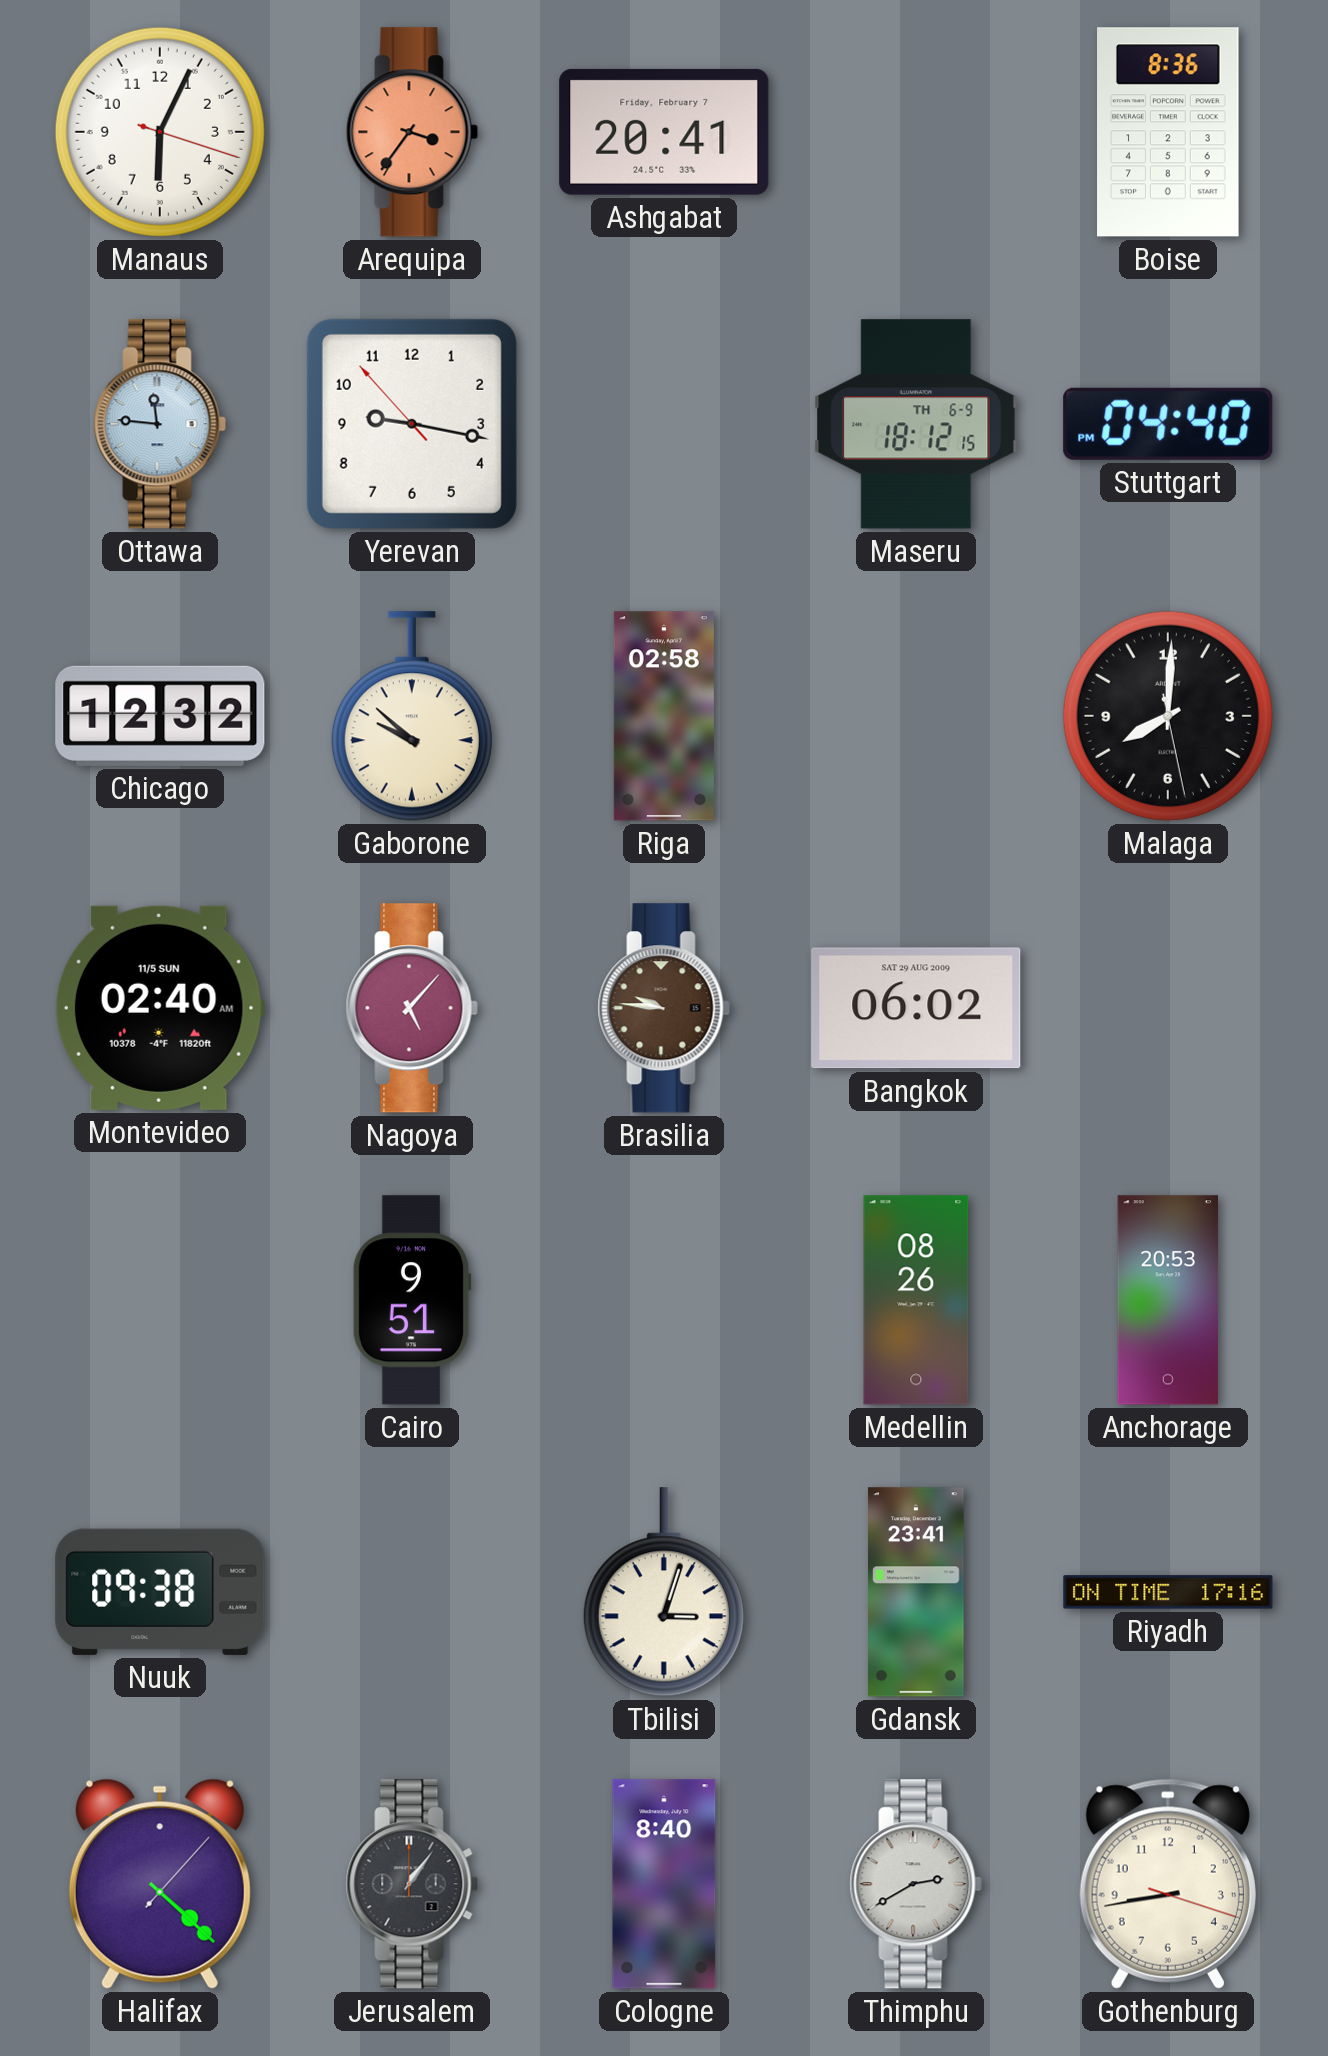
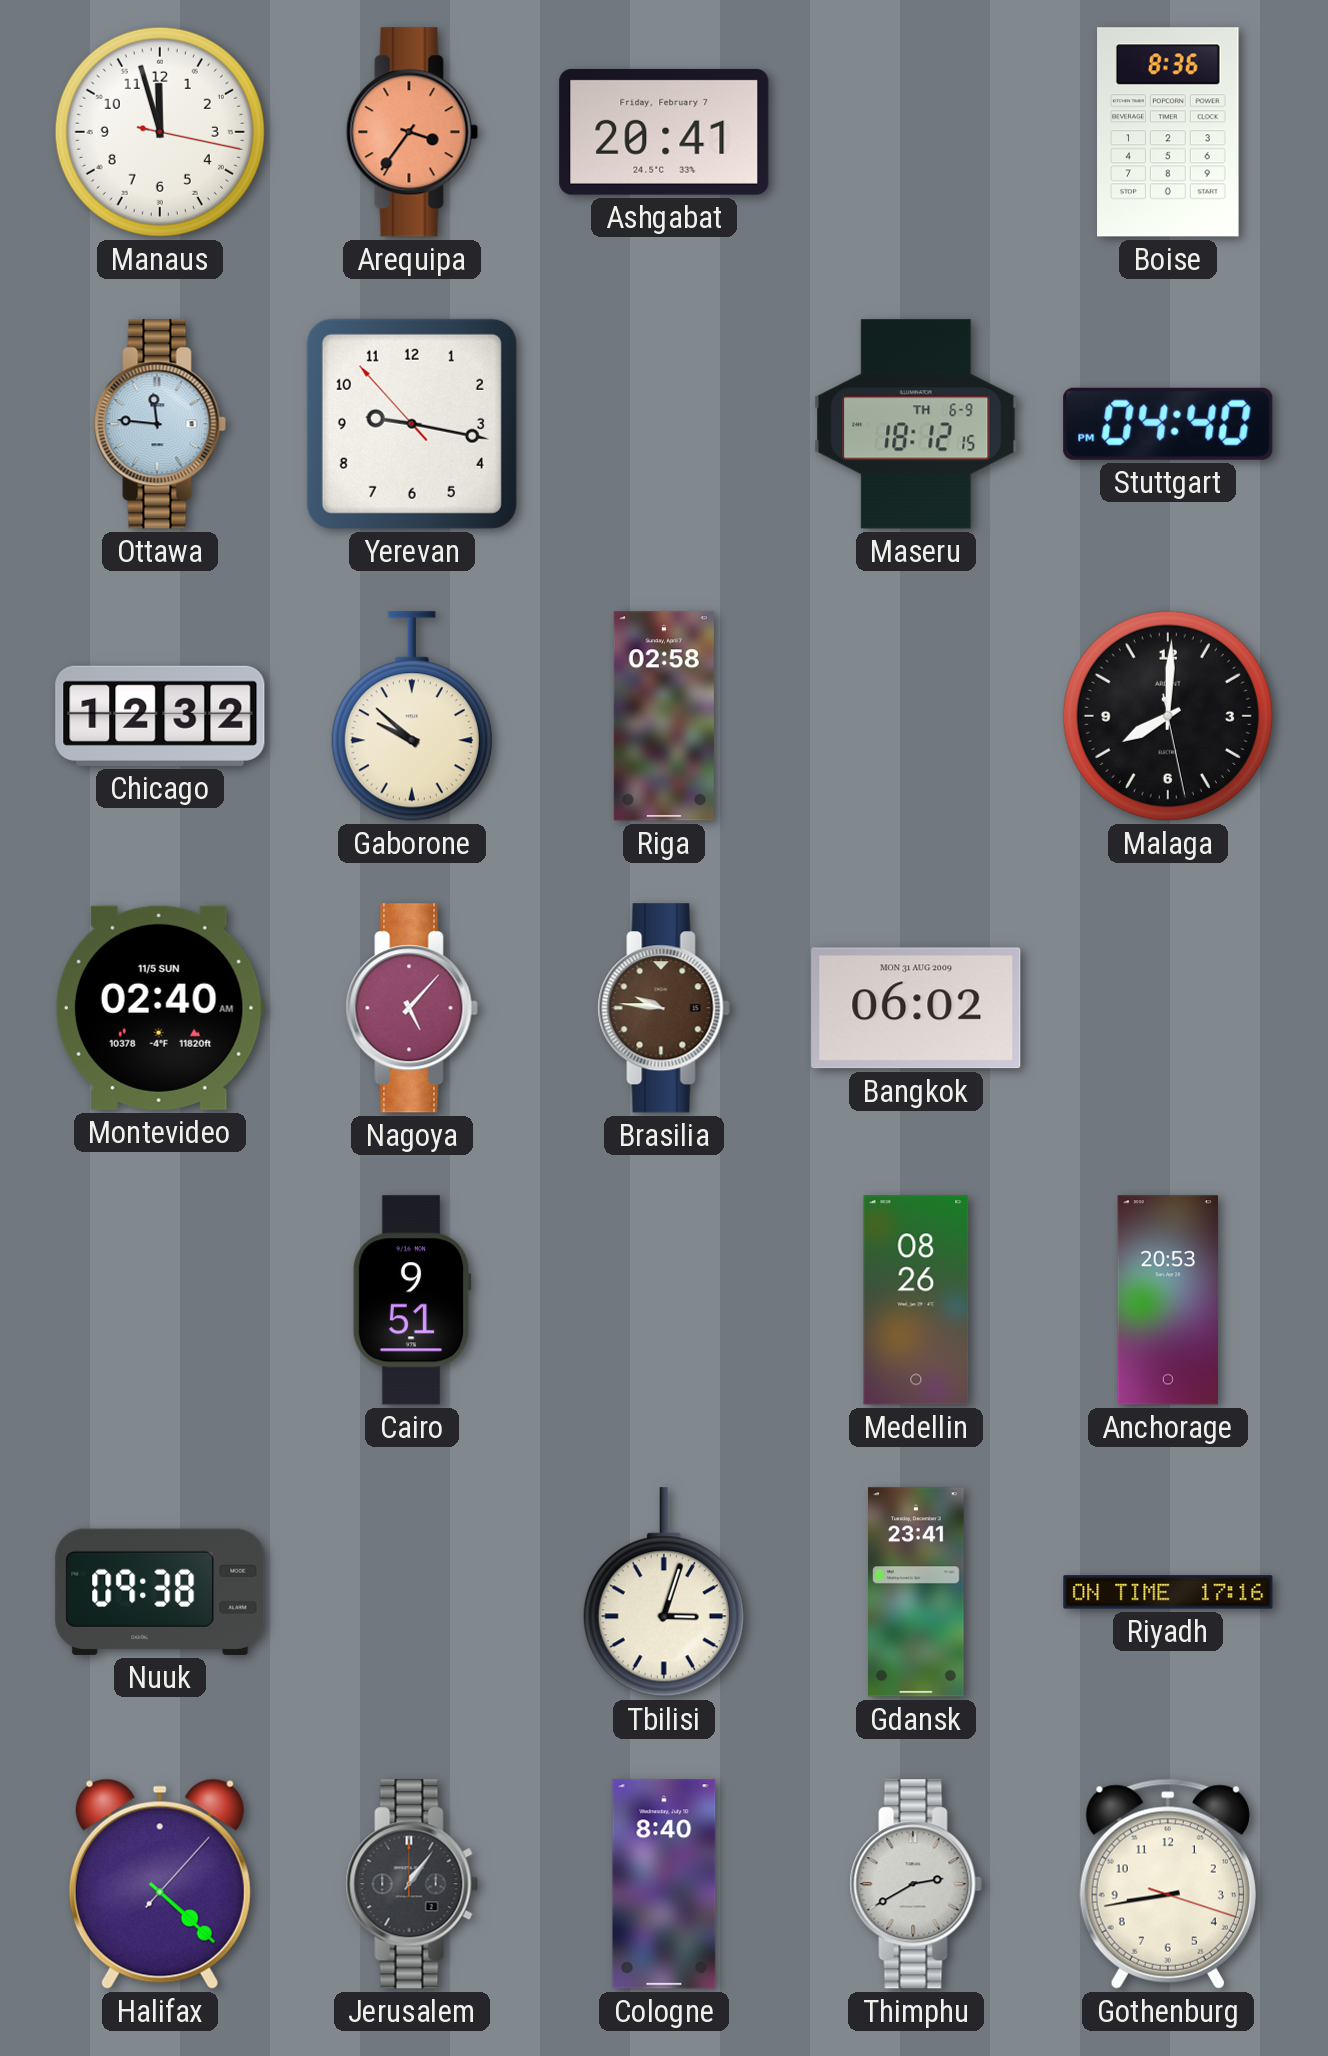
Manaus: 6:04 -> 11:57 (160, 132)
Bangkok date: SAT 29 AUG 2009 -> MON 31 AUG 2009 (916, 1008)
